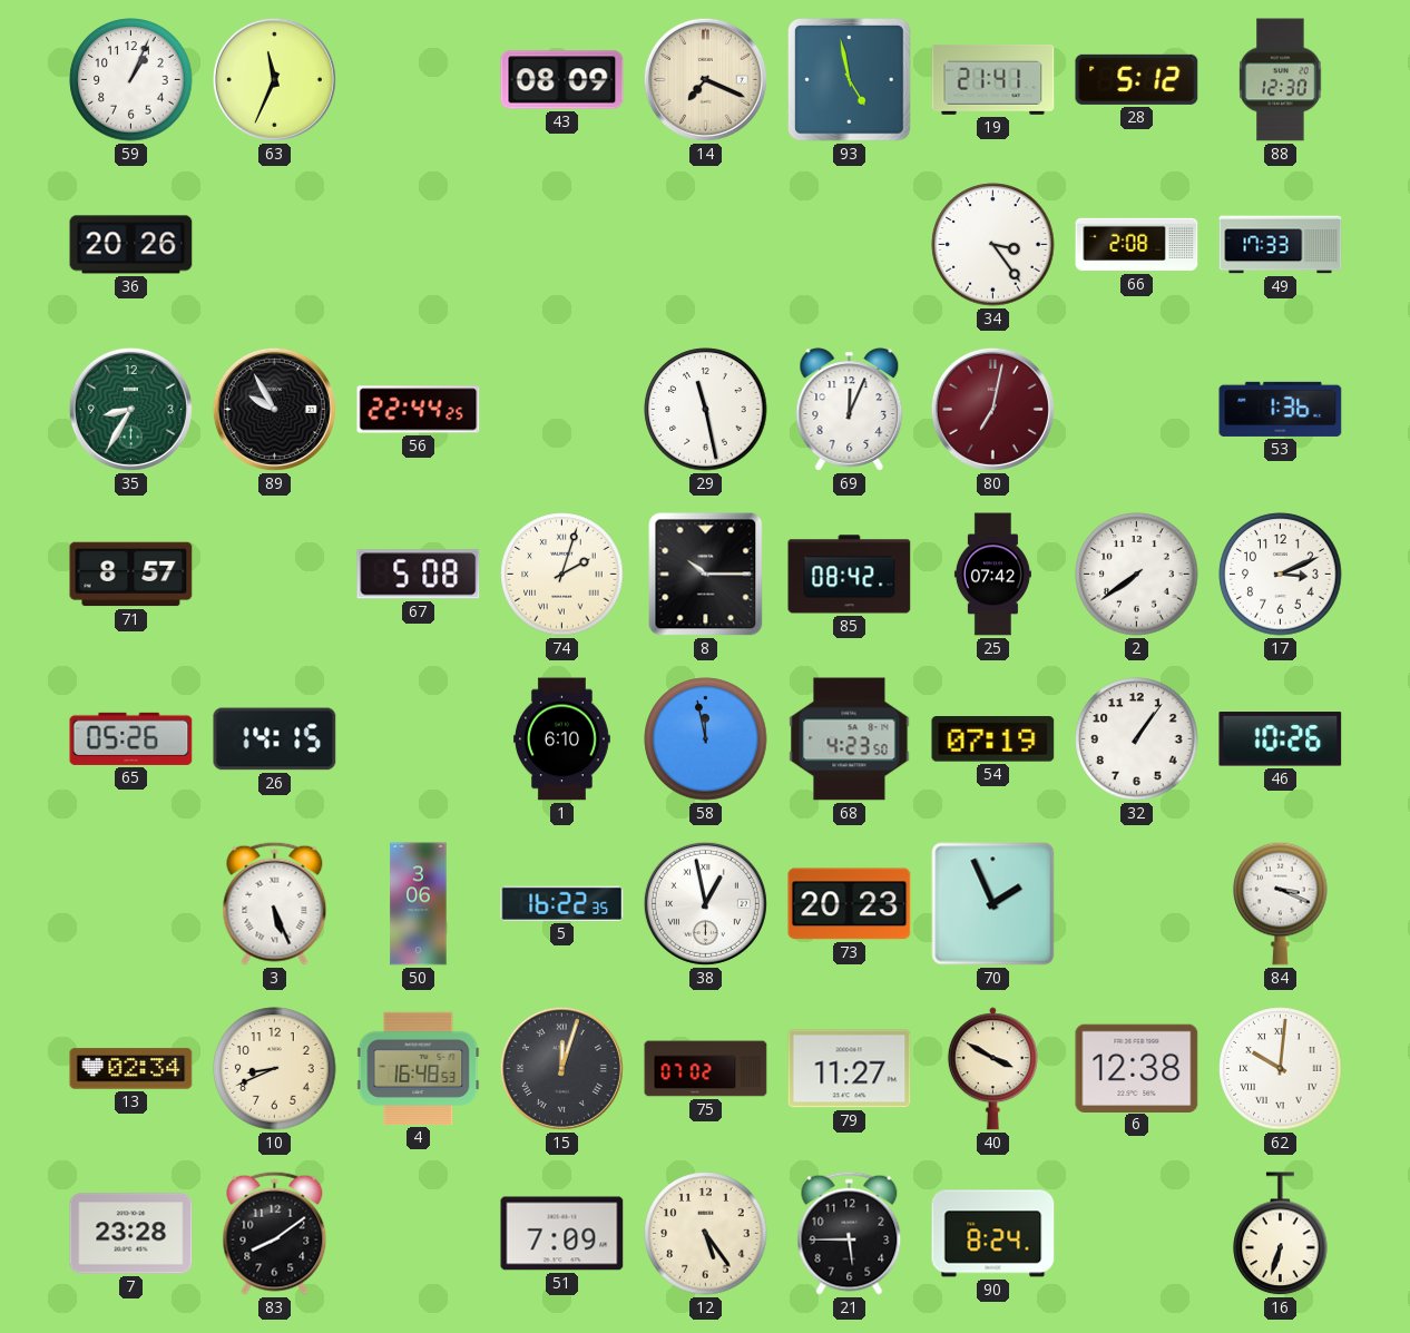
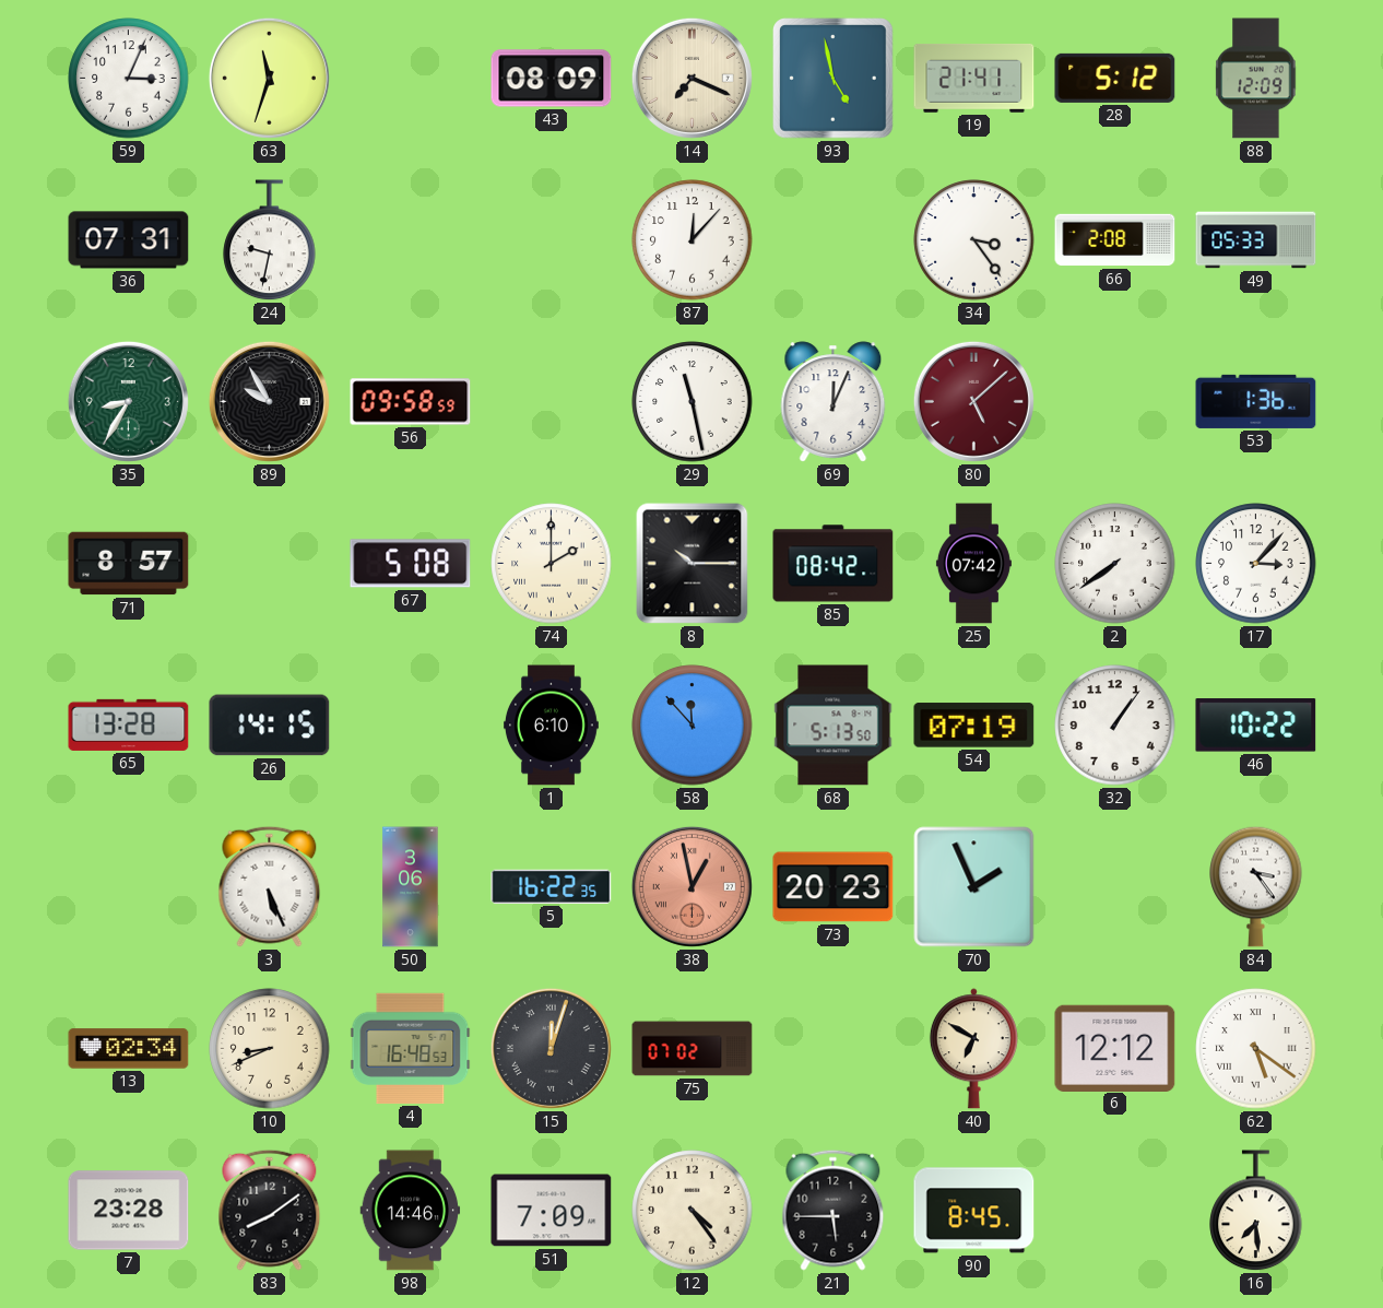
59: 1:04 -> 3:04 (129, 79)
63: 11:34 -> 11:33 (269, 78)
88: 12:30 -> 12:09 (1256, 79)
36: 20:26 -> 07:31 (129, 240)
24: none -> 9:32 (270, 240)
87: none -> 12:07 (693, 240)
49: 17:33 -> 05:33 (1256, 240)
56: 22:44 -> 09:58 (411, 402)
80: 7:02 -> 5:08 (973, 401)
74: 2:03 -> 2:00 (552, 564)
17: 3:11 -> 3:07 (1256, 564)
65: 05:26 -> 13:28 (129, 724)
58: 11:58 -> 11:53 (693, 726)
68: 4:23 -> 5:13 (834, 726)
46: 10:26 -> 10:22 (1256, 726)
38 dial: white -> salmon (691, 886)
84: 3:19 -> 3:24 (1256, 886)
79: 11:27 -> none (850, 1069)
40: 3:50 -> 6:50 (973, 1049)
6: 12:38 -> 12:12 (1115, 1048)
62: 10:01 -> 5:21 (1256, 1049)
98: none -> 14:46 (411, 1211)
12: 5:24 -> 4:24 (693, 1211)
90: 8:24 -> 8:45 (974, 1211)
16: 6:33 -> 7:29 (1256, 1211)
